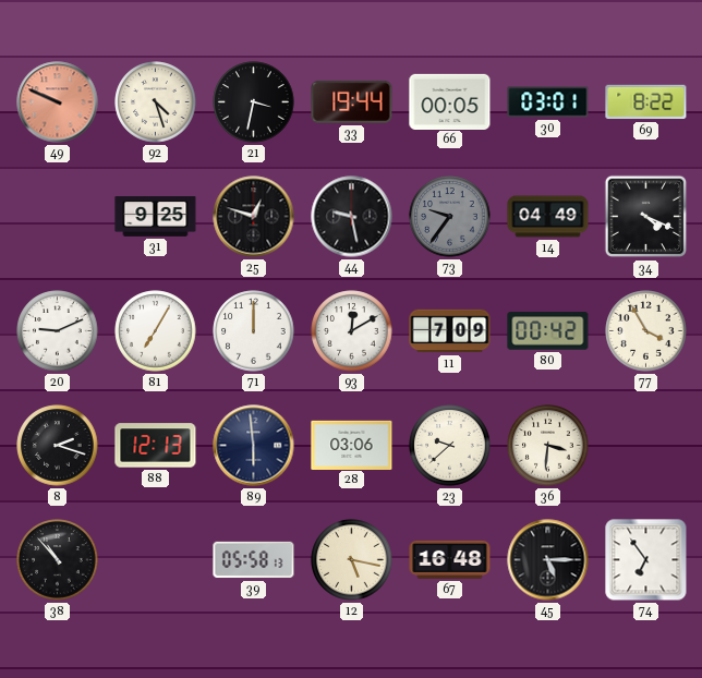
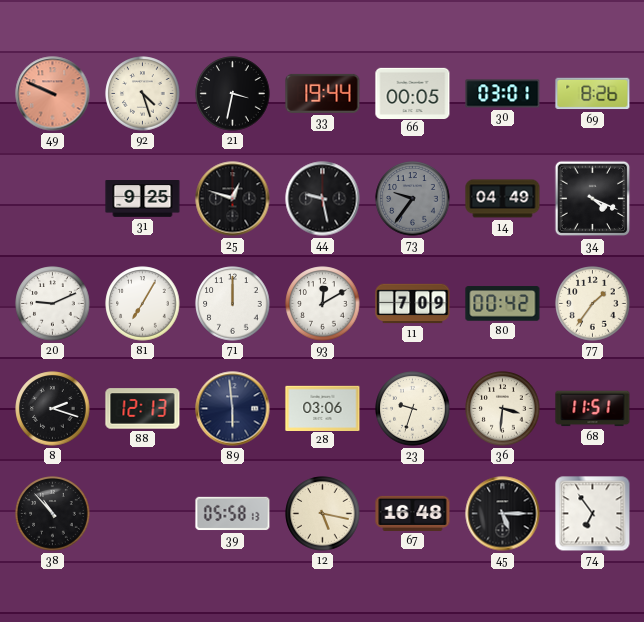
69: 8:22 -> 8:26 (593, 94)
77: 3:55 -> 1:36 (593, 304)
23: 9:38 -> 9:33 (413, 409)
68: none -> 11:51 (593, 409)
